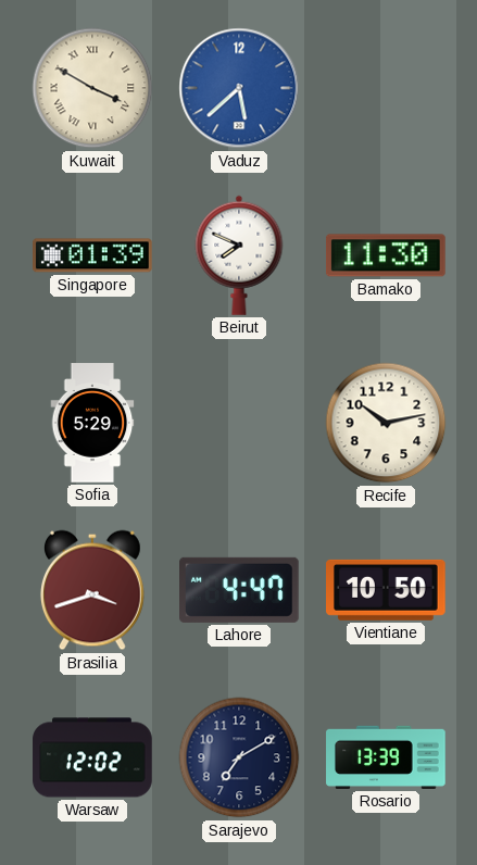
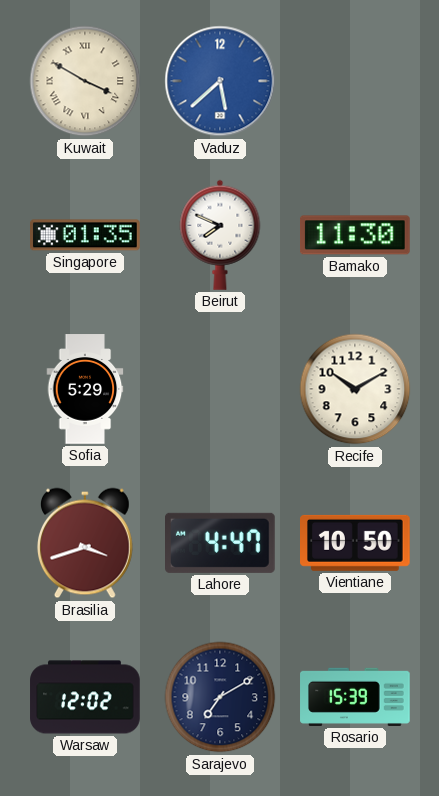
Singapore: 01:39 -> 01:35 (86, 235)
Recife: 10:13 -> 10:10 (355, 389)
Rosario: 13:39 -> 15:39 (355, 697)
